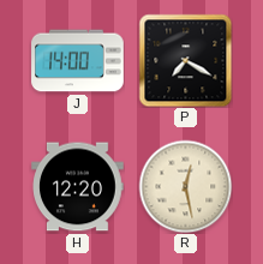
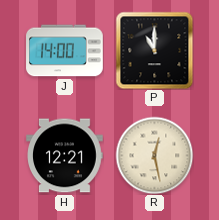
P: 7:20 -> 11:00 (154, 50)
H: 12:20 -> 12:21 (65, 156)
